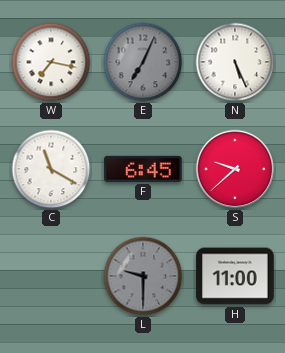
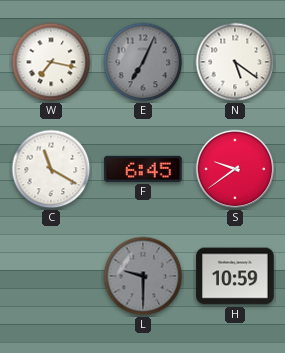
N: 5:26 -> 5:21 (235, 62)
S: 9:38 -> 9:39 (235, 169)
H: 11:00 -> 10:59 (235, 276)
